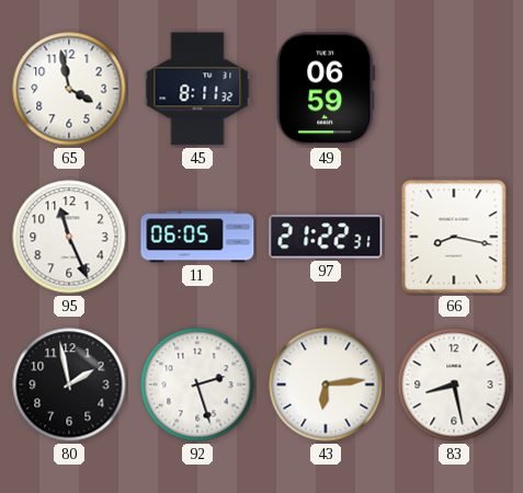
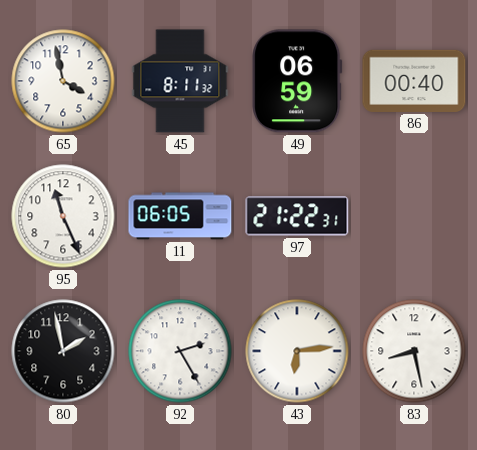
86: none -> 00:40 (414, 81)
66: 8:17 -> none (454, 237)
92: 2:27 -> 2:25 (180, 351)
